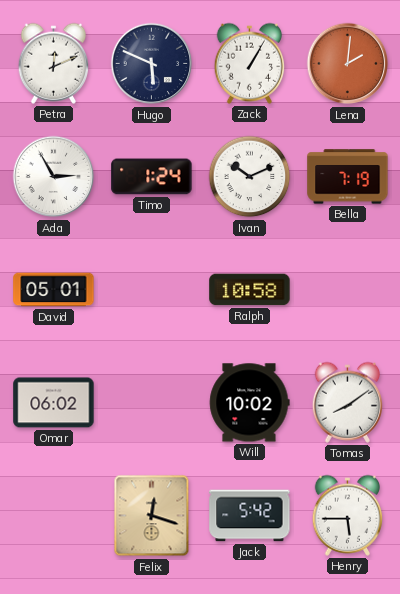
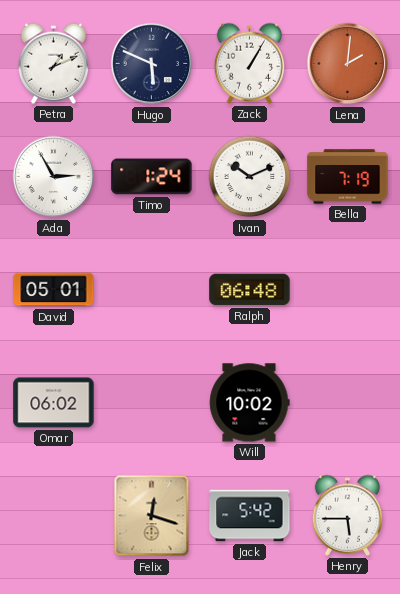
Petra: 12:11 -> 1:11 (54, 63)
Ralph: 10:58 -> 06:48 (250, 290)
Tomas: 8:09 -> none (348, 402)
